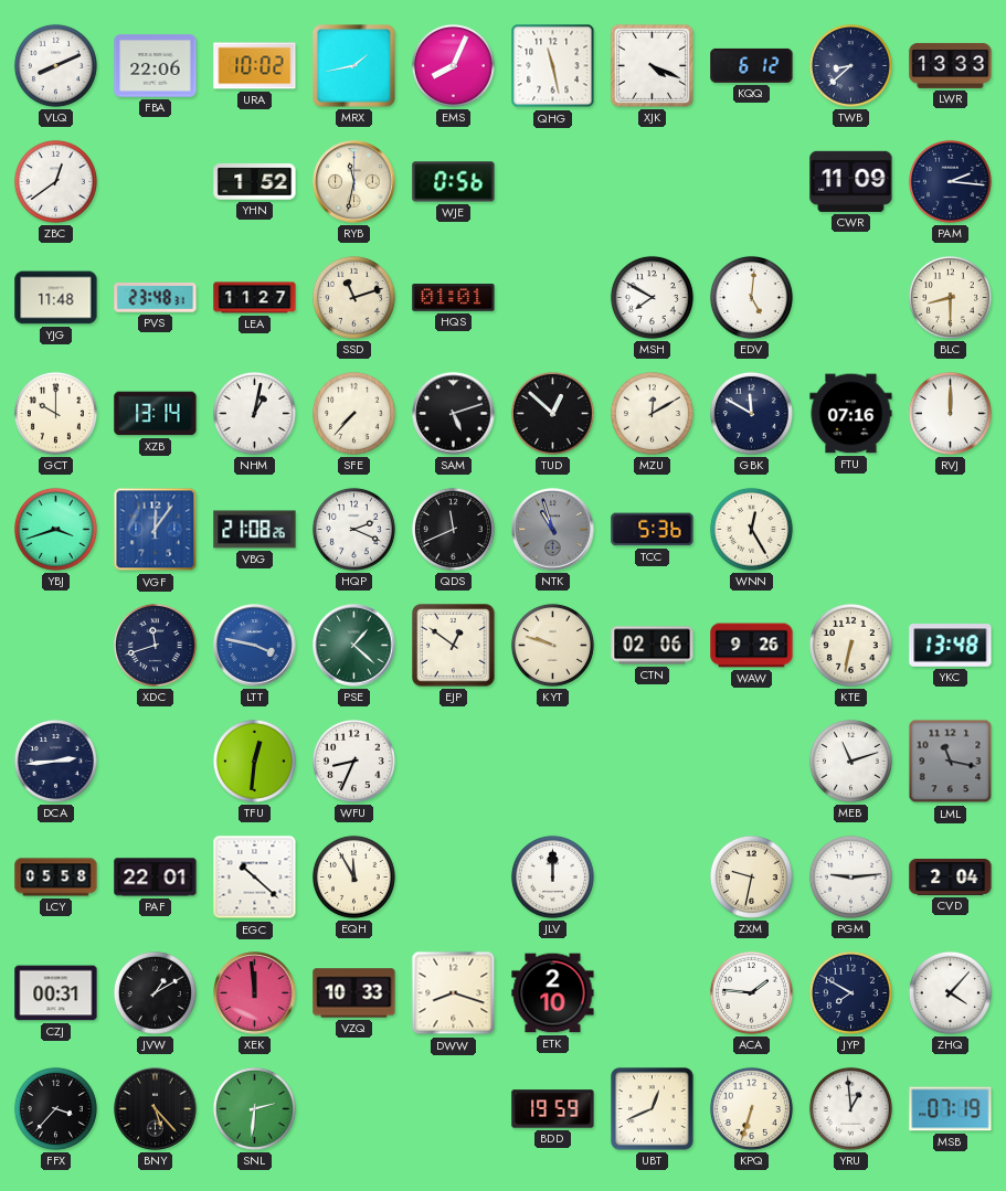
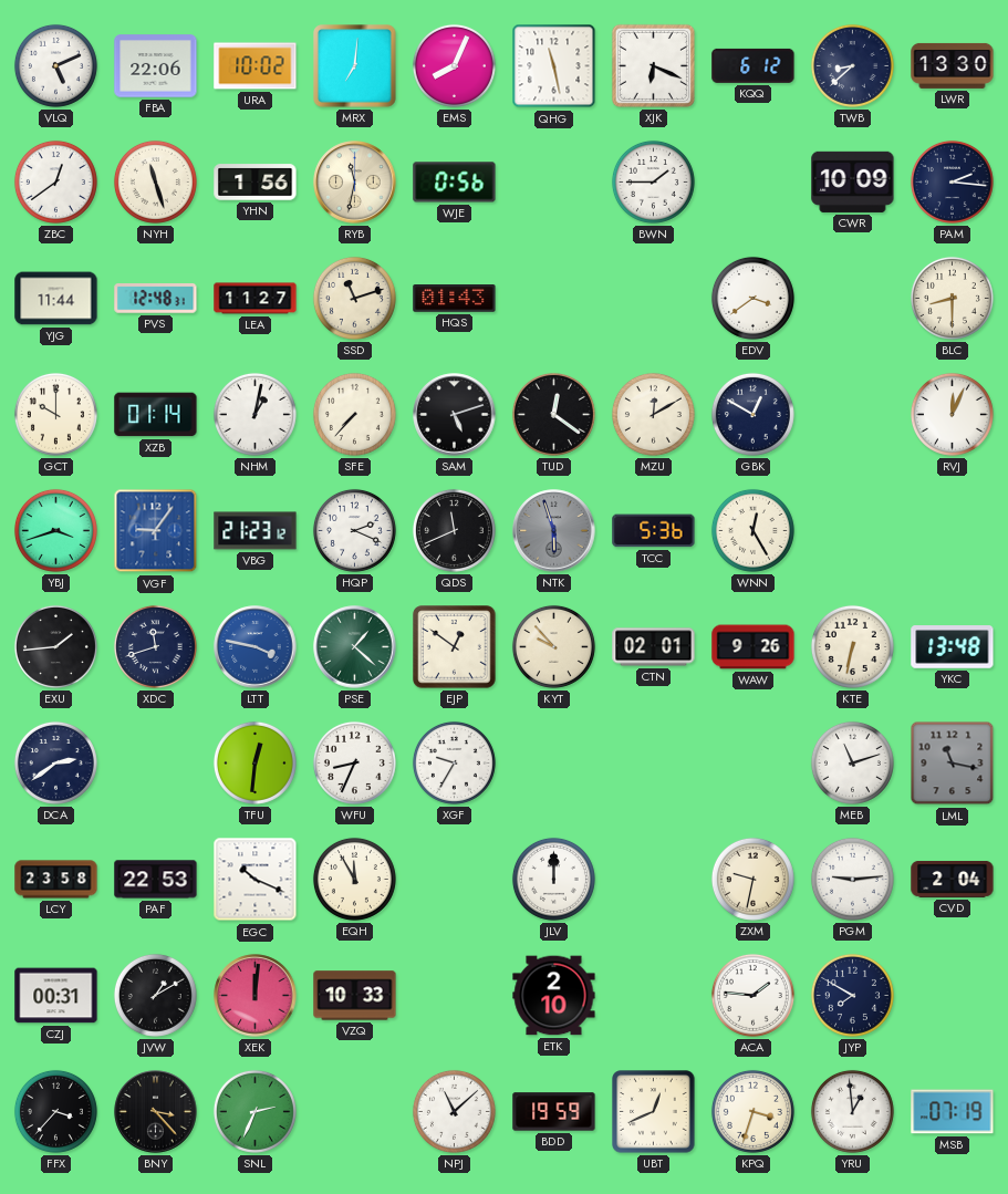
VLQ: 8:11 -> 5:11 (55, 65)
MRX: 1:43 -> 7:01 (355, 66)
XJK: 4:19 -> 6:19 (653, 65)
LWR: 13:33 -> 13:30 (953, 65)
NYH: none -> 11:27 (155, 181)
YHN: 1:52 -> 1:56 (256, 183)
BWN: none -> 1:45 (653, 181)
CWR: 11:09 -> 10:09 (853, 181)
YJG: 11:48 -> 11:44 (56, 299)
PVS: 23:48 -> 12:48 (156, 299)
HQS: 01:01 -> 01:43 (455, 299)
MSH: 7:50 -> none (652, 297)
EDV: 5:01 -> 3:39 (752, 298)
XZB: 13:14 -> 01:14 (156, 415)
TUD: 12:52 -> 12:21 (553, 414)
GBK: 11:50 -> 12:50 (752, 414)
FTU: 07:16 -> none (851, 414)
RVJ: 12:00 -> 12:04 (952, 414)
VGF: 12:06 -> 9:06 (156, 531)
VBG: 21:08 -> 21:23 (256, 531)
NTK: 10:57 -> 5:57 (554, 531)
EXU: none -> 1:44 (55, 646)
KYT: 9:48 -> 9:53 (553, 646)
CTN: 02:06 -> 02:01 (654, 647)
DCA: 2:44 -> 2:39 (55, 762)
XGF: none -> 9:35 (454, 762)
LCY: 05:58 -> 23:58 (56, 880)
PAF: 22:01 -> 22:53 (156, 880)
EGC: 10:22 -> 10:19 (256, 880)
XEK: 11:59 -> 12:01 (256, 996)
DWW: 8:18 -> none (454, 993)
ZHQ: 4:07 -> none (950, 992)
BNY: 5:23 -> 3:23 (156, 1112)
SNL: 2:31 -> 2:34 (254, 1111)
NPJ: none -> 11:08 (454, 1111)
KPQ: 6:33 -> 3:33 (752, 1111)
